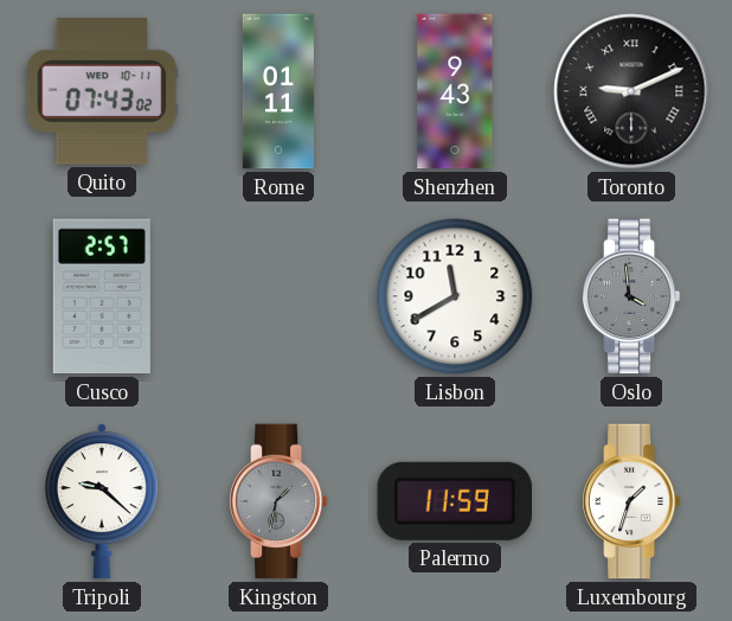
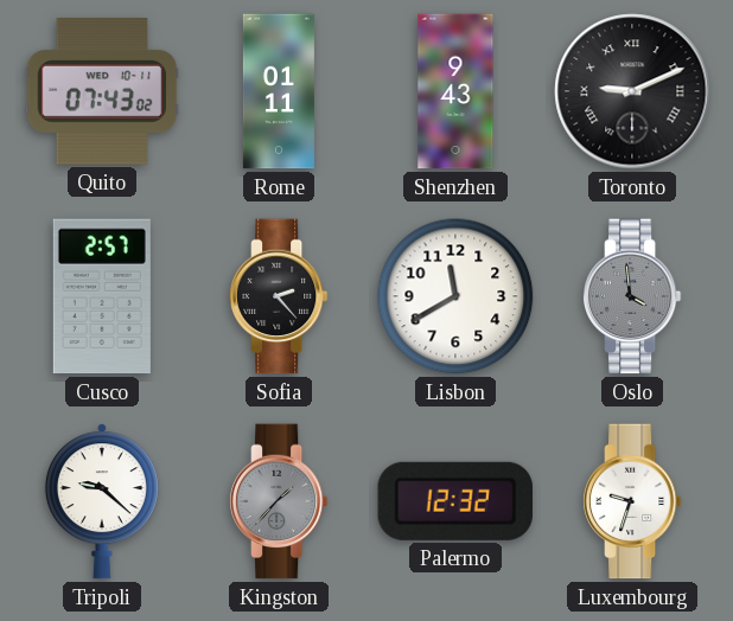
Sofia: none -> 2:23 (279, 296)
Kingston: 1:32 -> 1:37 (279, 501)
Palermo: 11:59 -> 12:32 (454, 501)
Luxembourg: 1:33 -> 9:33 (632, 501)
